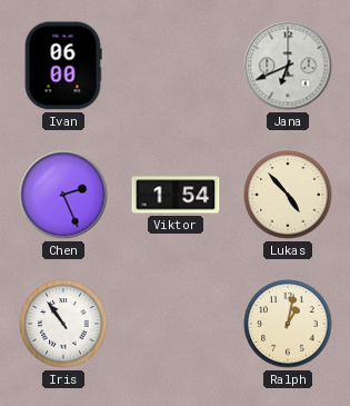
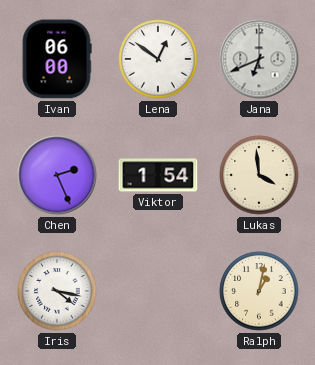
Lena: none -> 12:51 (158, 59)
Lukas: 4:53 -> 3:59 (259, 175)
Iris: 10:54 -> 4:17 (57, 291)
